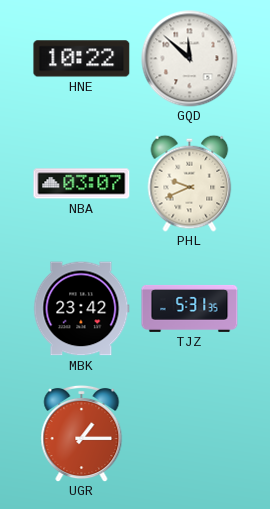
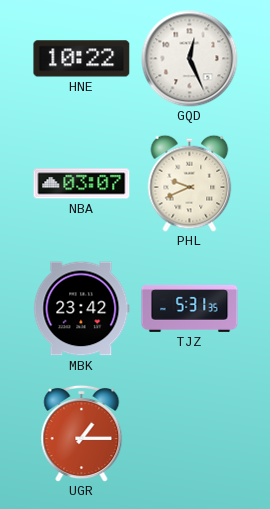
GQD: 11:52 -> 12:26 (190, 59)
